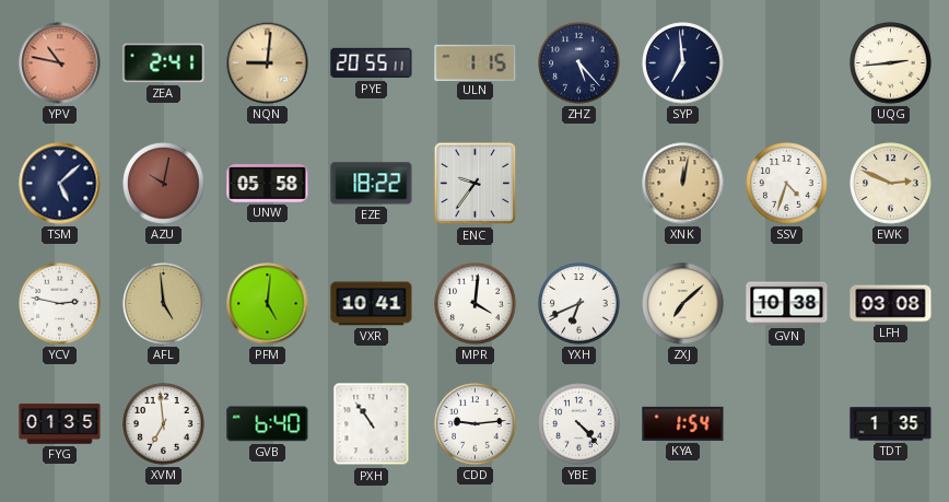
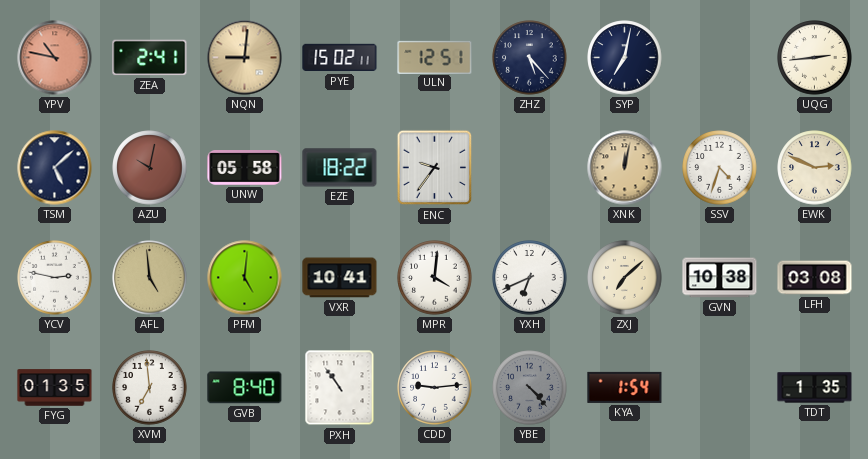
PYE: 20:55 -> 15:02 (340, 58)
ULN: 1:15 -> 12:51 (435, 57)
SYP: 6:59 -> 7:02 (625, 58)
GVB: 6:40 -> 8:40 (245, 388)
YBE dial: white -> grey (530, 388)
